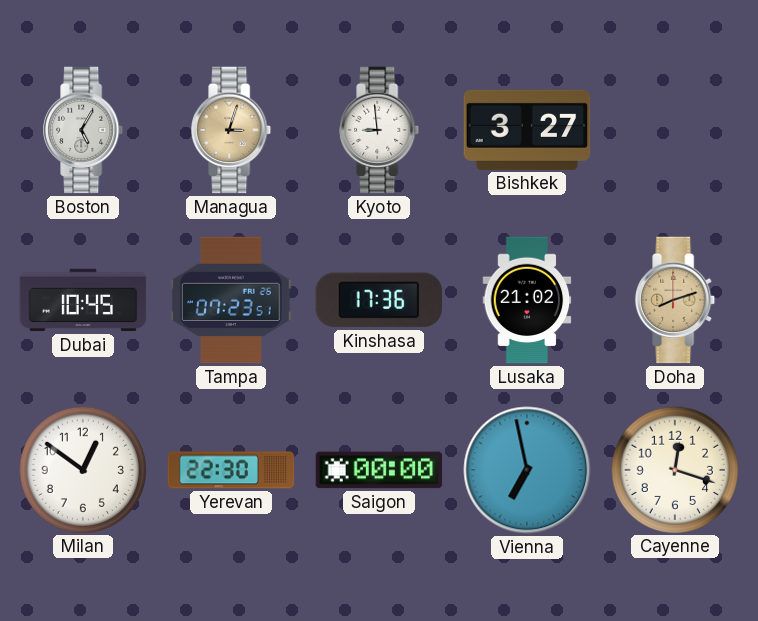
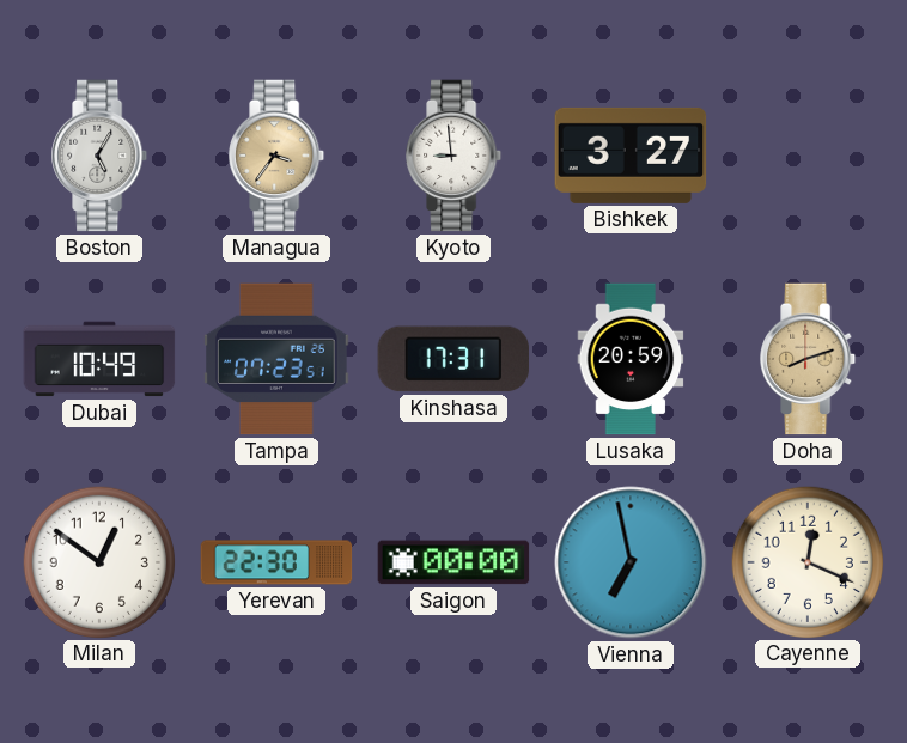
Managua: 3:03 -> 3:36 (278, 156)
Dubai: 10:45 -> 10:49 (99, 359)
Kinshasa: 17:36 -> 17:31 (453, 359)
Lusaka: 21:02 -> 20:59 (631, 359)
Cayenne: 12:18 -> 12:19 (806, 561)
